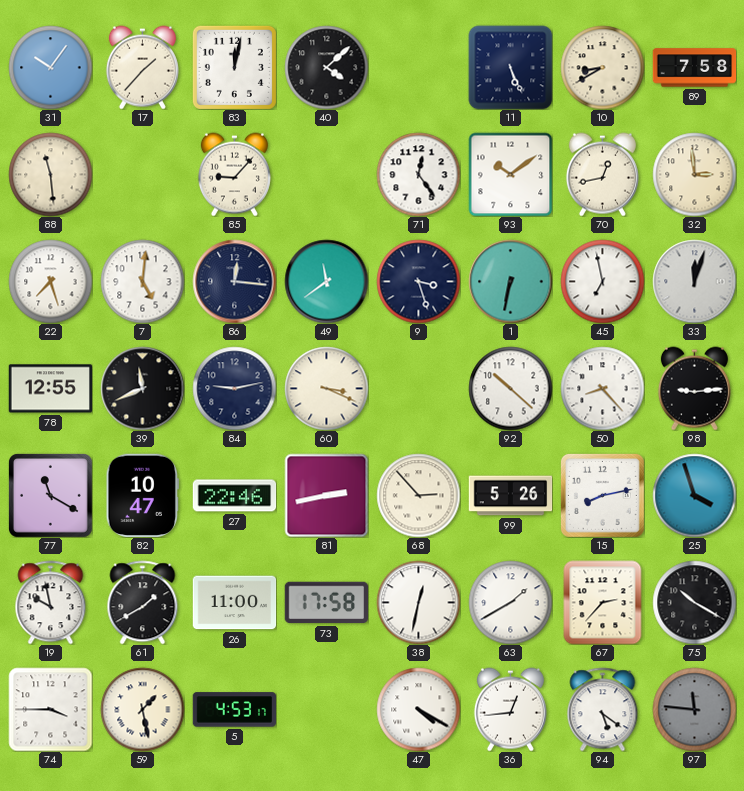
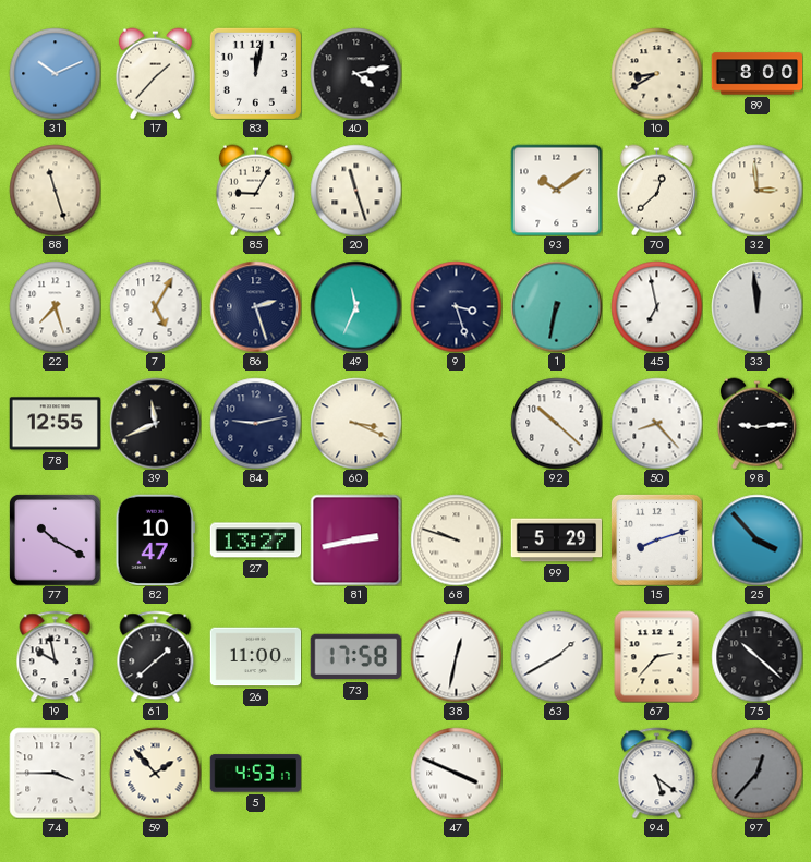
31: 10:06 -> 10:11 (55, 73)
40: 4:08 -> 4:13 (355, 73)
11: 5:26 -> none (510, 67)
89: 7:58 -> 8:00 (756, 74)
88: 11:29 -> 11:27 (55, 190)
85: 9:07 -> 9:05 (255, 190)
20: none -> 11:27 (355, 190)
71: 12:24 -> none (418, 174)
70: 12:43 -> 12:38 (656, 190)
7: 5:01 -> 5:05 (155, 306)
86: 12:16 -> 2:27 (255, 306)
49: 11:39 -> 11:34 (355, 306)
33: 12:03 -> 11:59 (756, 306)
77: 11:20 -> 10:20 (55, 539)
27: 22:46 -> 13:27 (255, 541)
68: 2:53 -> 9:48 (456, 539)
99: 5:26 -> 5:29 (556, 541)
15: 8:13 -> 8:12 (656, 539)
25: 3:57 -> 3:53 (756, 539)
61: 1:40 -> 1:38 (156, 656)
75: 10:20 -> 10:22 (756, 656)
59: 1:28 -> 1:53 (155, 773)
47: 4:20 -> 3:49 (456, 773)
36: 12:44 -> none (510, 709)
97: 11:46 -> 12:37 (756, 773)
